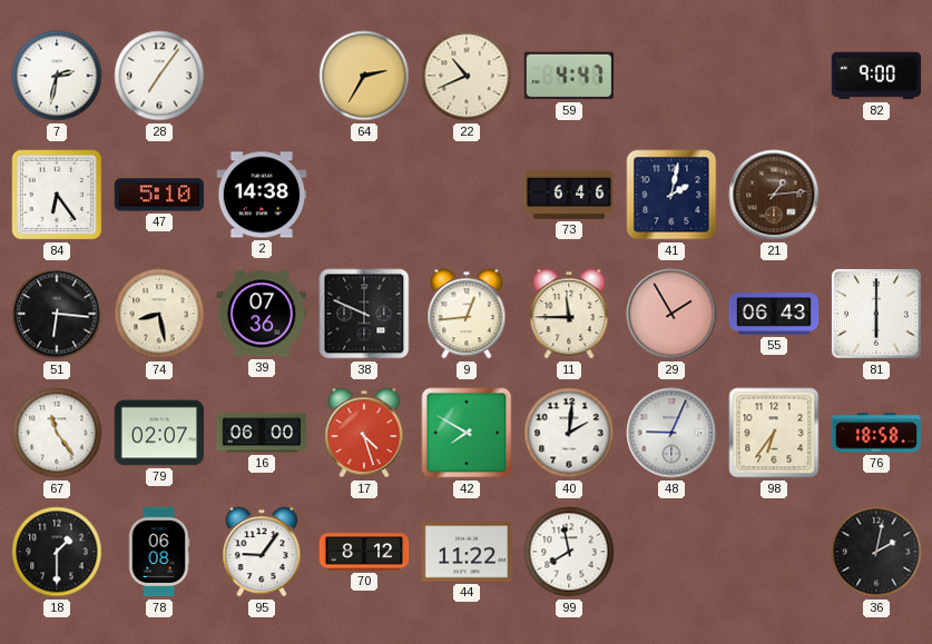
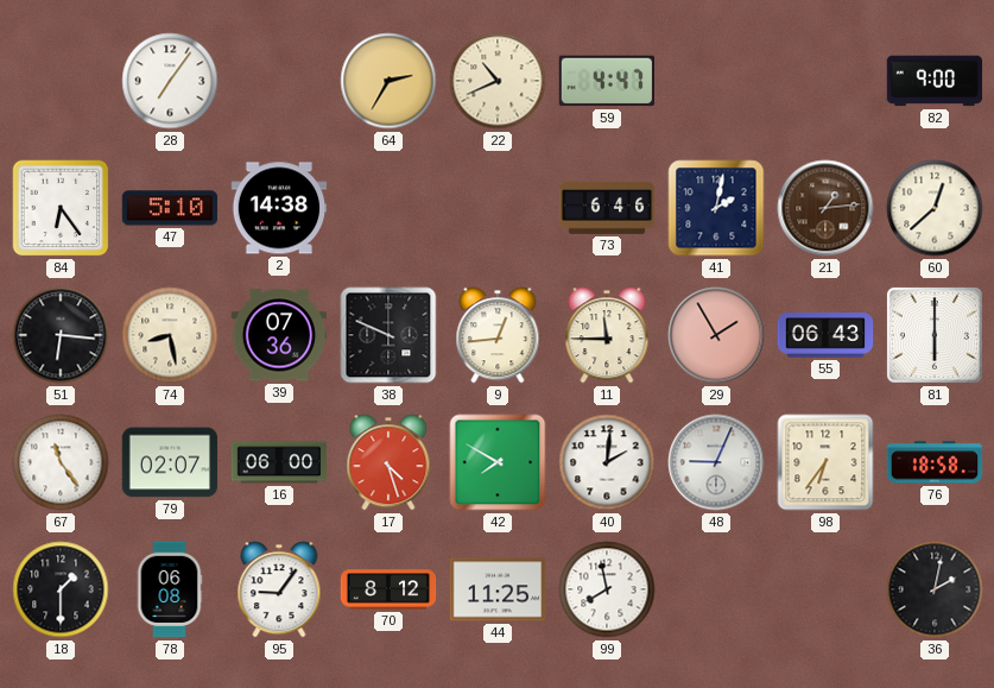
7: 2:32 -> none (57, 76)
60: none -> 12:38 (935, 208)
44: 11:22 -> 11:25 (498, 589)
